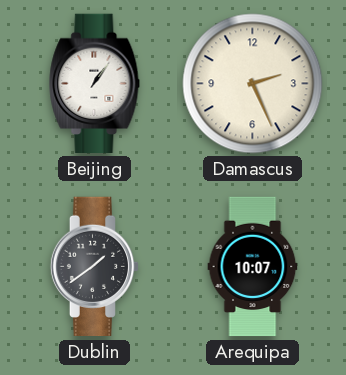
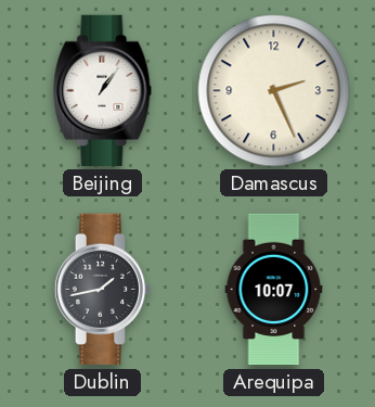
Dublin: 1:39 -> 1:43 (103, 290)
